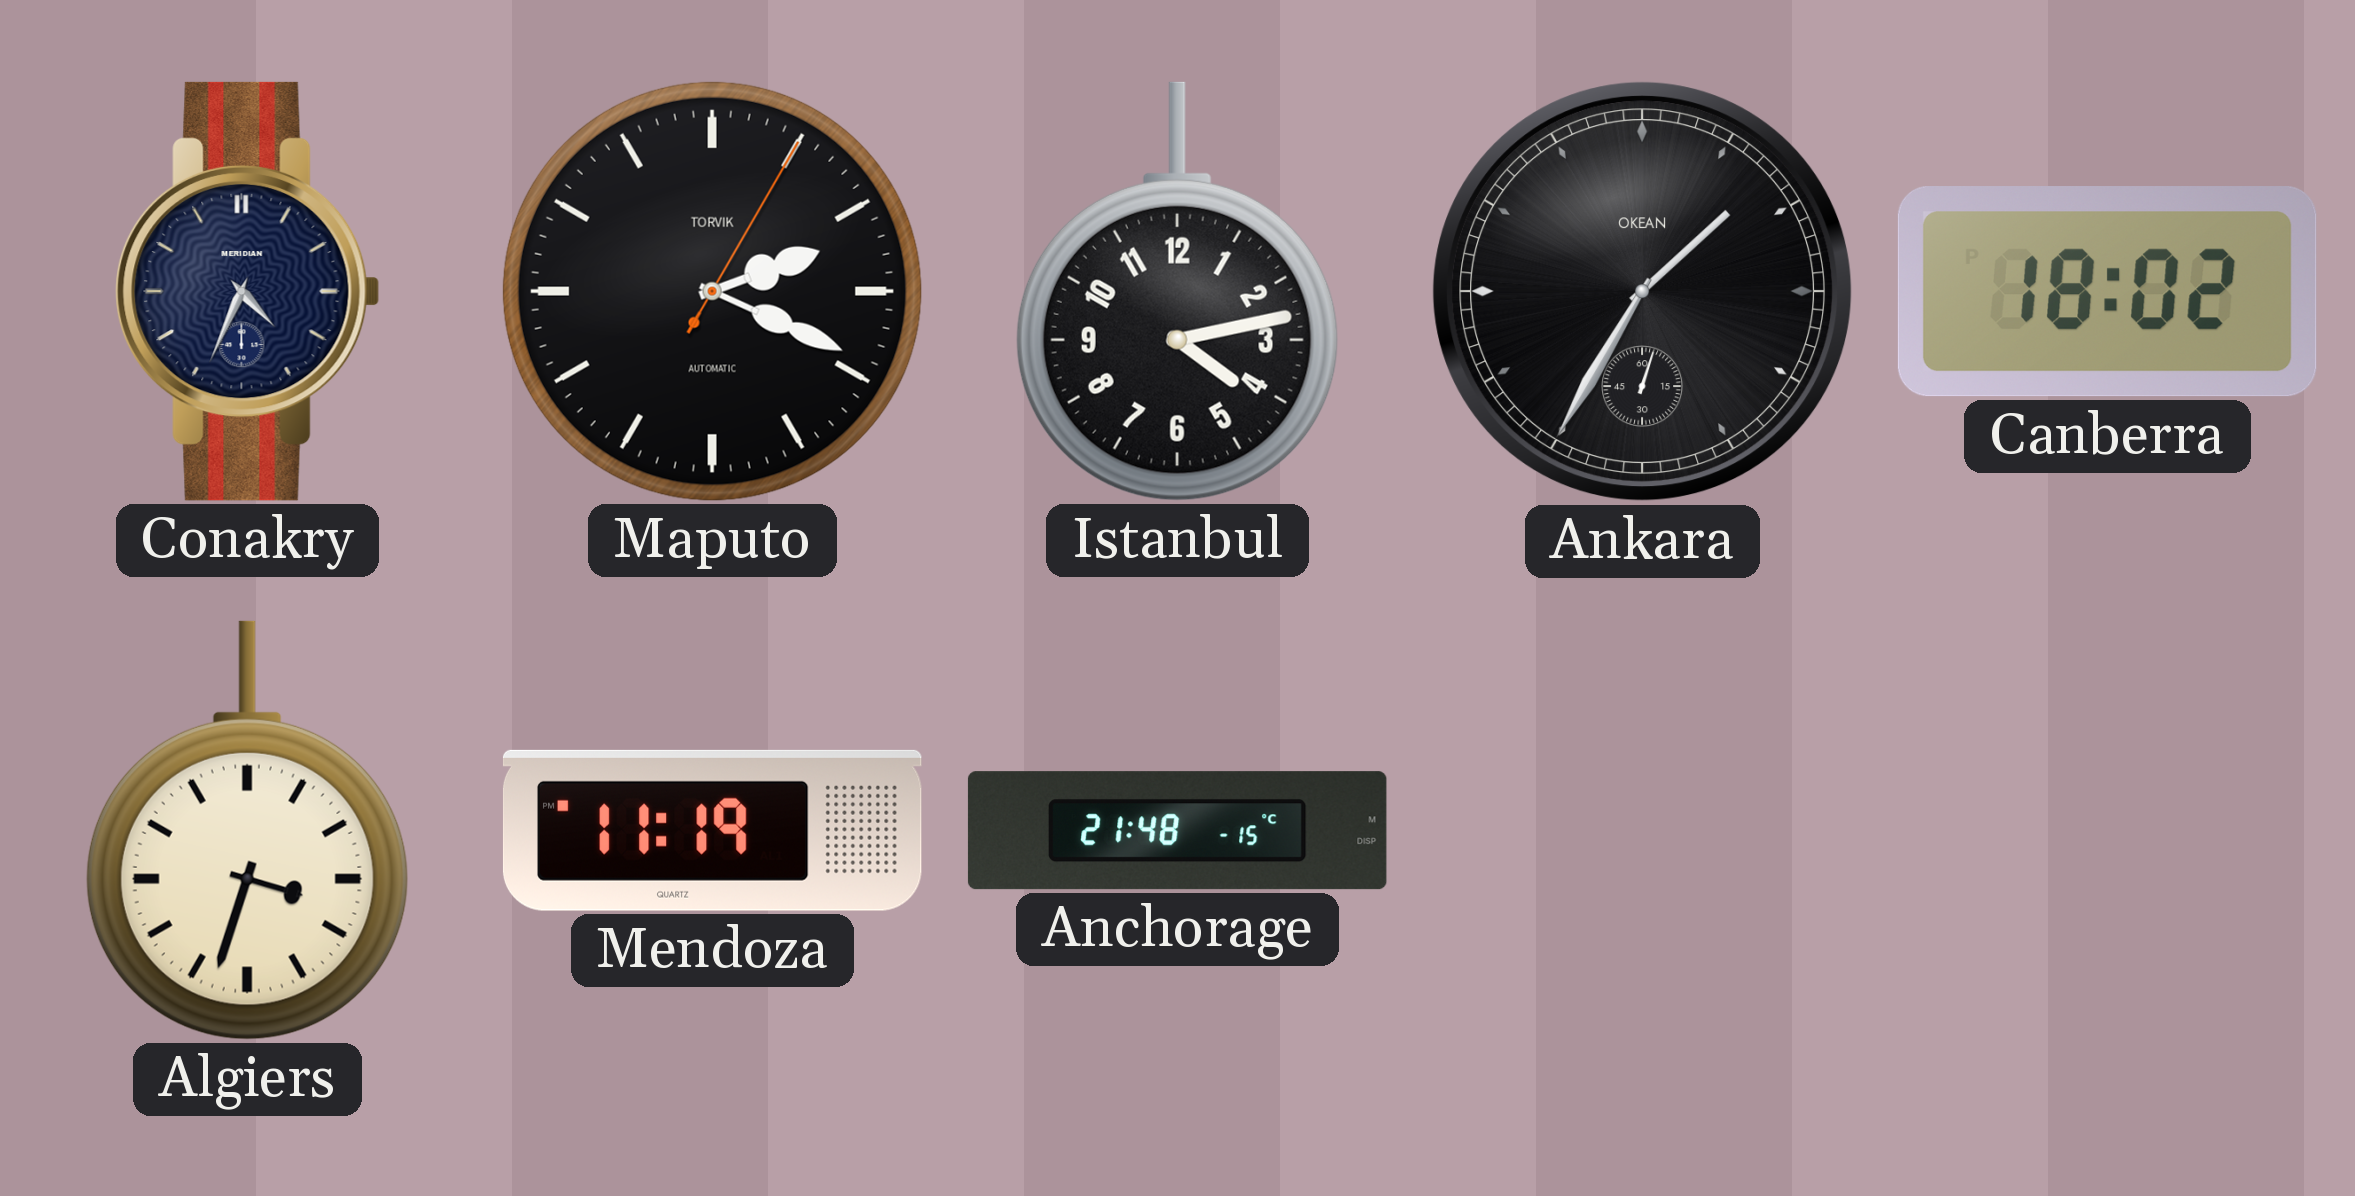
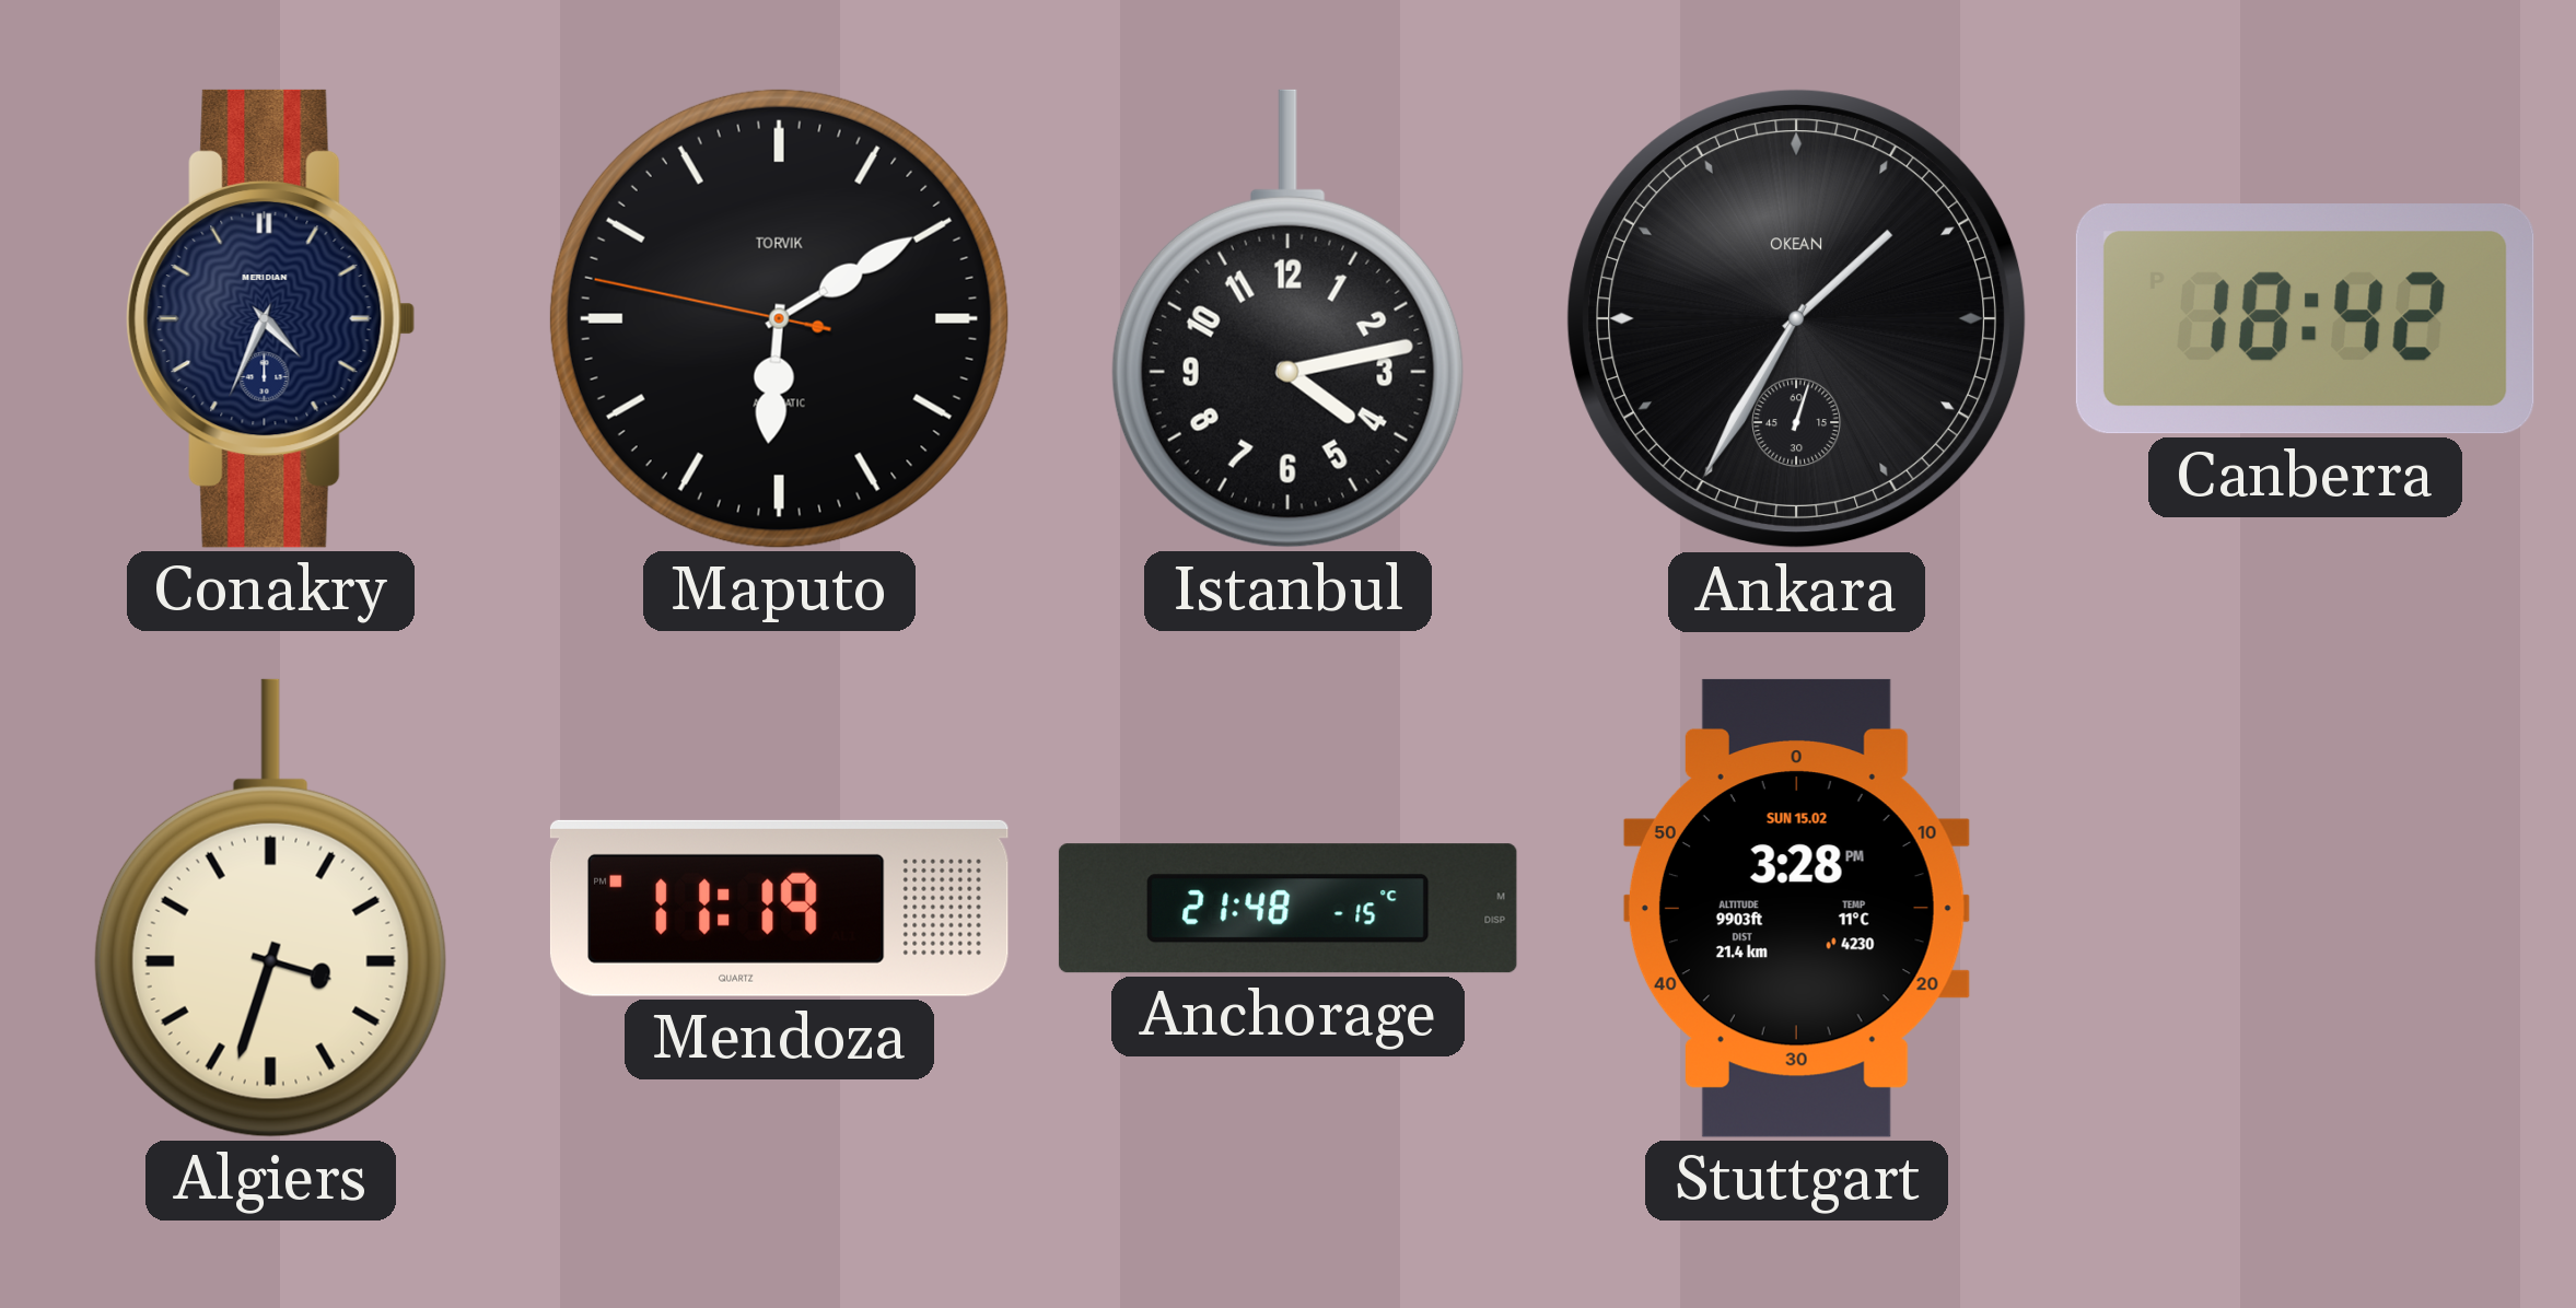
Maputo: 2:19 -> 6:09 (779, 318)
Canberra: 18:02 -> 18:42 (2305, 319)
Stuttgart: none -> 3:28 (1796, 908)
